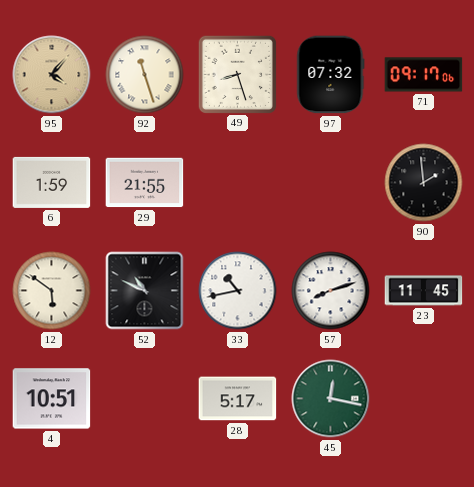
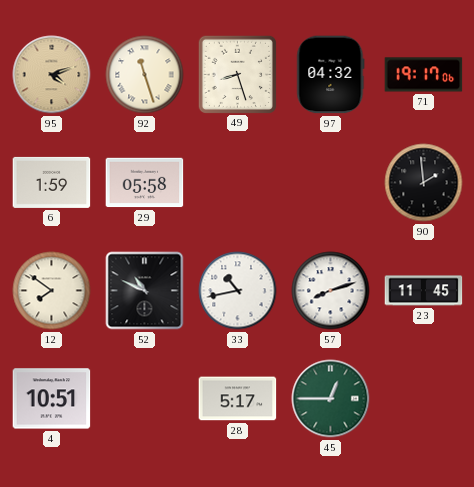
95: 4:07 -> 4:12 (52, 75)
97: 07:32 -> 04:32 (331, 75)
71: 09:17 -> 19:17 (424, 75)
29: 21:55 -> 05:58 (145, 183)
12: 5:51 -> 7:51 (52, 291)
45: 12:17 -> 12:45 (331, 399)
